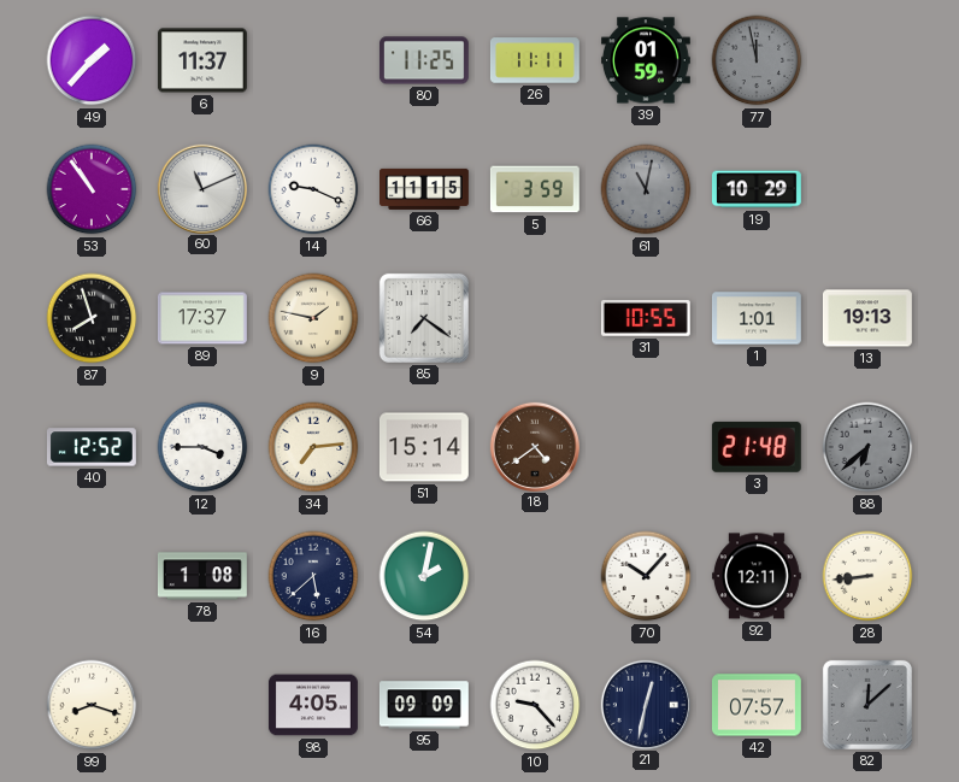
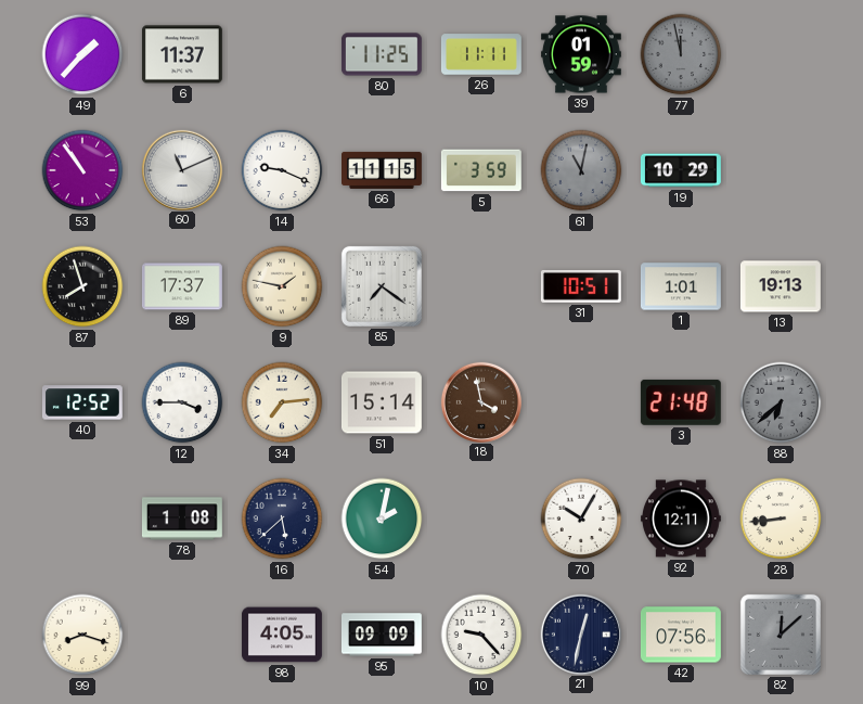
31: 10:55 -> 10:51 (581, 286)
18: 4:39 -> 3:58 (480, 401)
70: 10:07 -> 10:05 (581, 519)
42: 07:57 -> 07:56 (681, 635)
